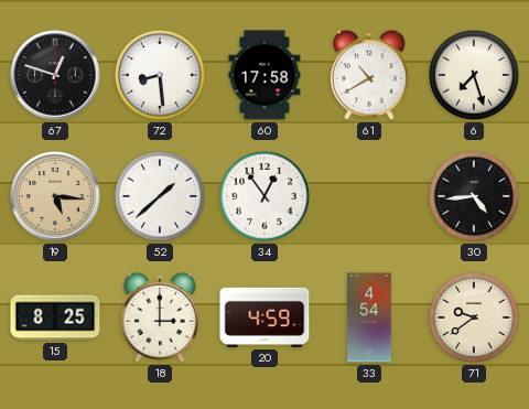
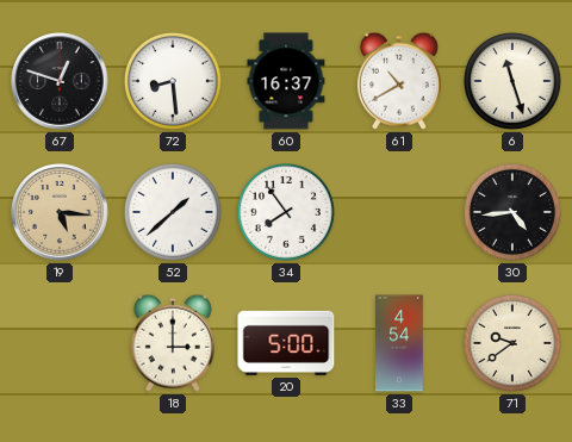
60: 17:58 -> 16:37 (286, 81)
6: 7:27 -> 11:27 (512, 81)
34: 12:54 -> 7:54 (286, 212)
15: 8:25 -> none (55, 317)
20: 4:59 -> 5:00 (286, 343)
